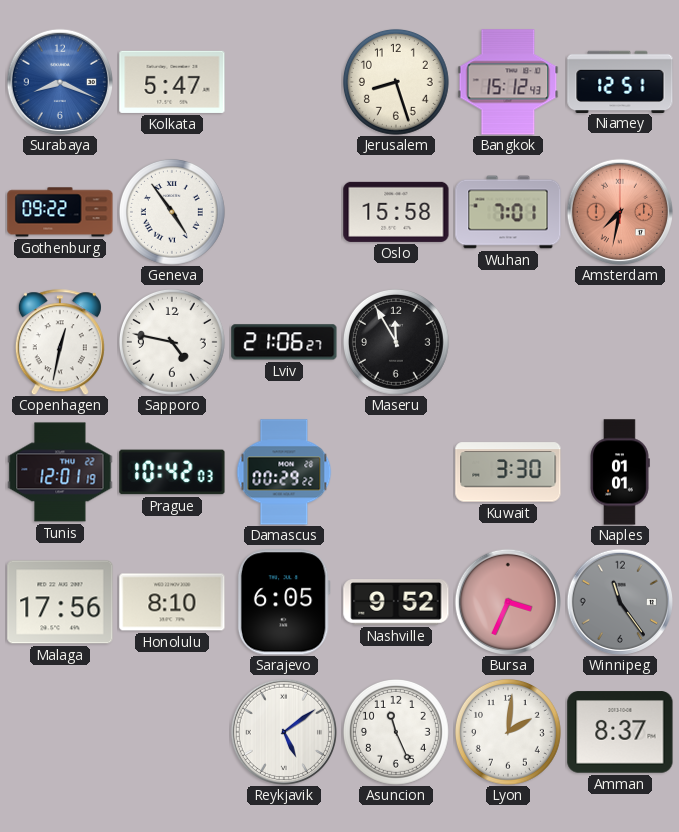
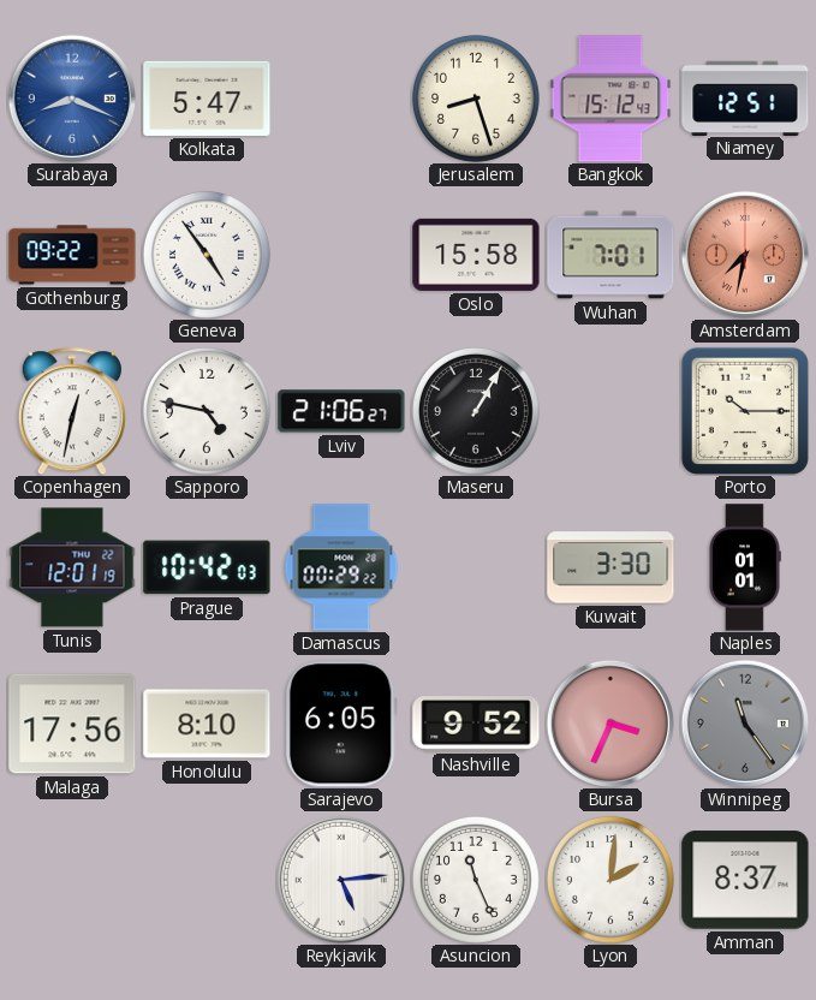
Maseru: 11:55 -> 1:05 (476, 411)
Porto: none -> 10:15 (745, 411)
Reykjavik: 5:09 -> 5:14 (340, 879)
